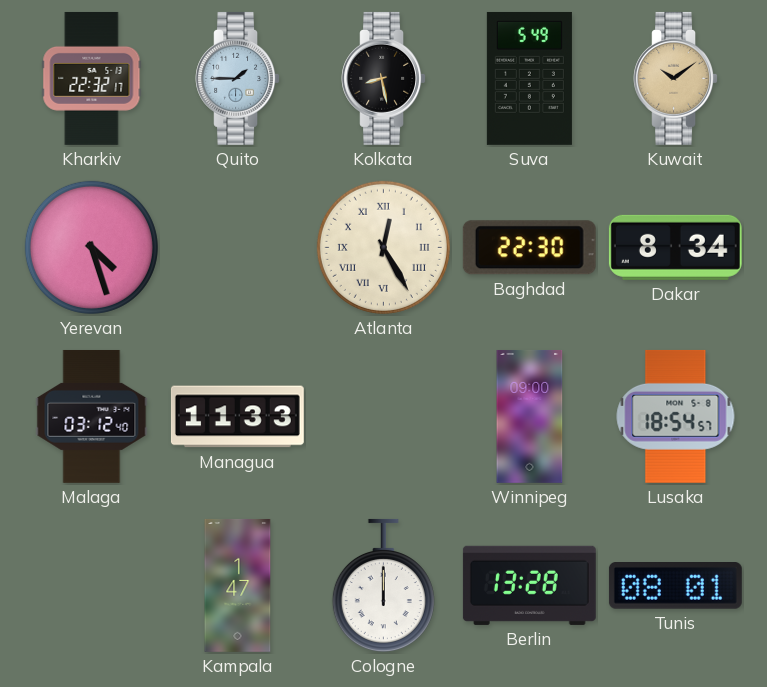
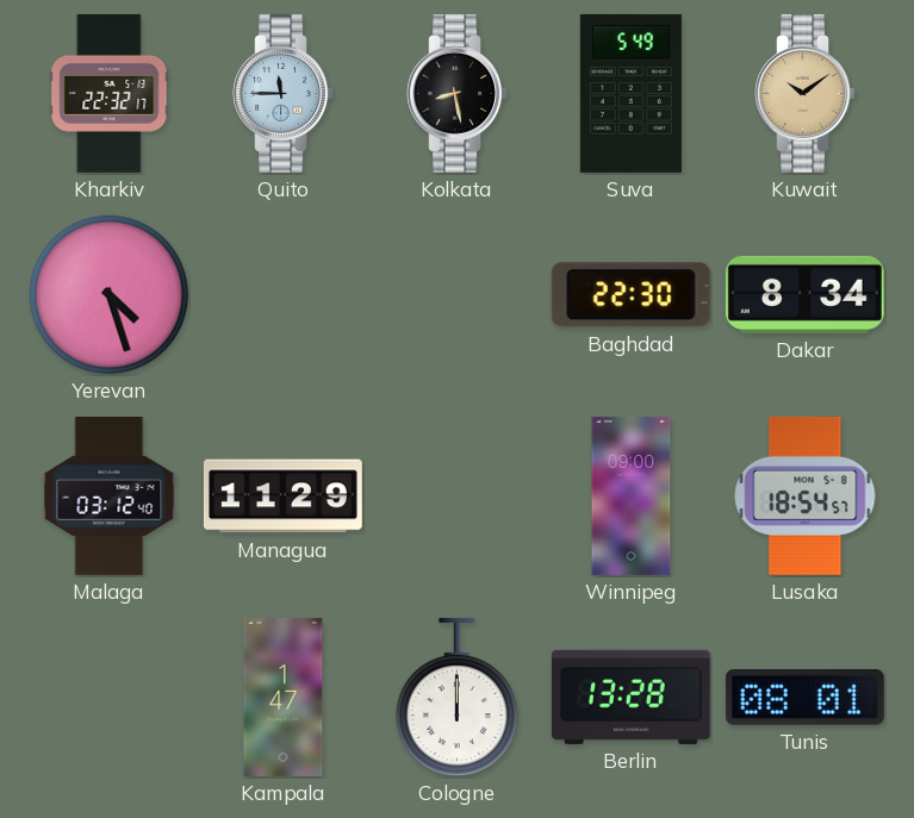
Quito: 1:45 -> 11:45 (282, 93)
Atlanta: 12:25 -> none (383, 247)
Managua: 11:33 -> 11:29 (282, 497)
